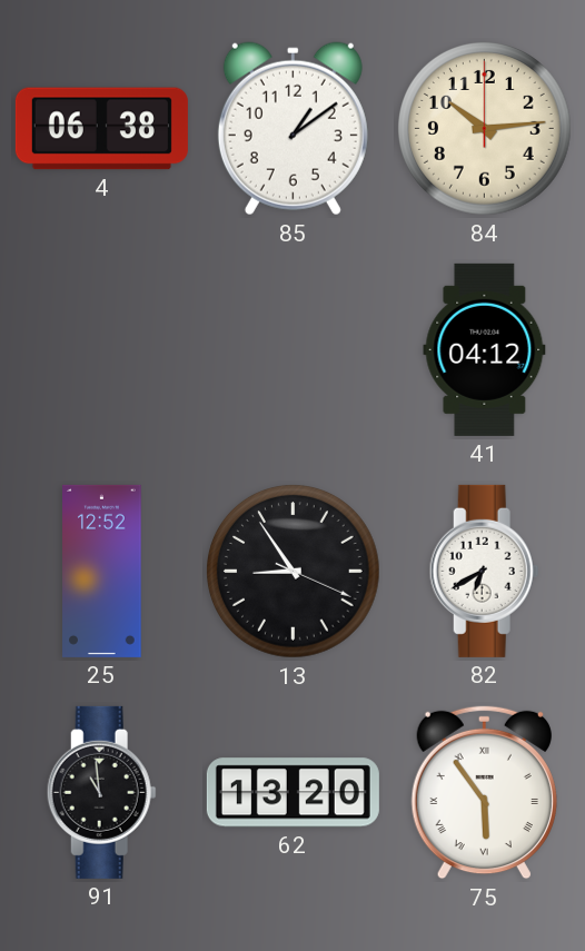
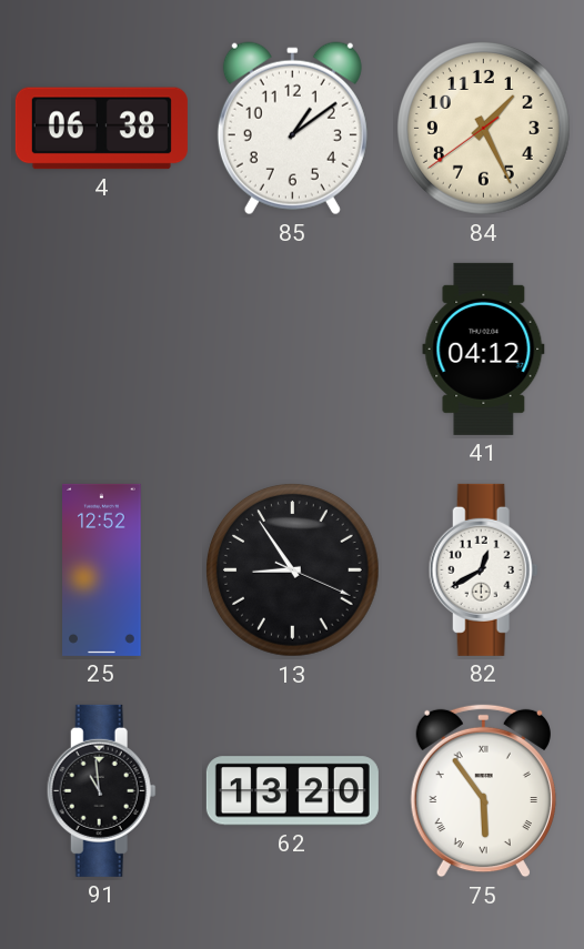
84: 10:14 -> 1:25 (484, 129)
82: 6:40 -> 12:40 (483, 569)
